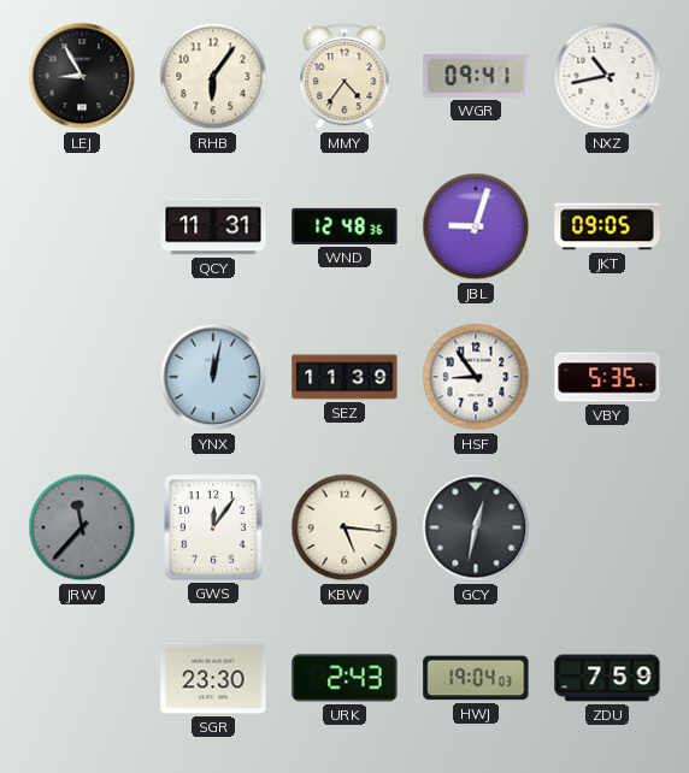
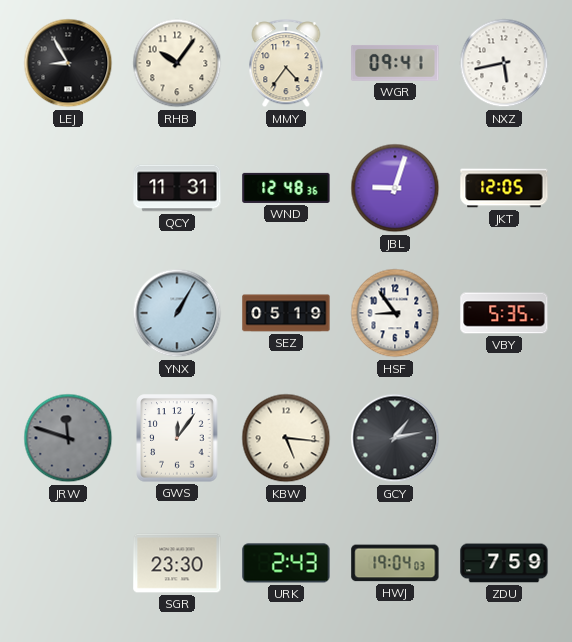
RHB: 6:06 -> 10:06 (177, 63)
NXZ: 10:43 -> 5:43 (504, 63)
JKT: 09:05 -> 12:05 (504, 188)
YNX: 12:02 -> 1:05 (177, 313)
SEZ: 11:39 -> 05:19 (286, 313)
JRW: 11:37 -> 11:48 (68, 438)
GCY: 12:32 -> 1:13 (395, 438)
